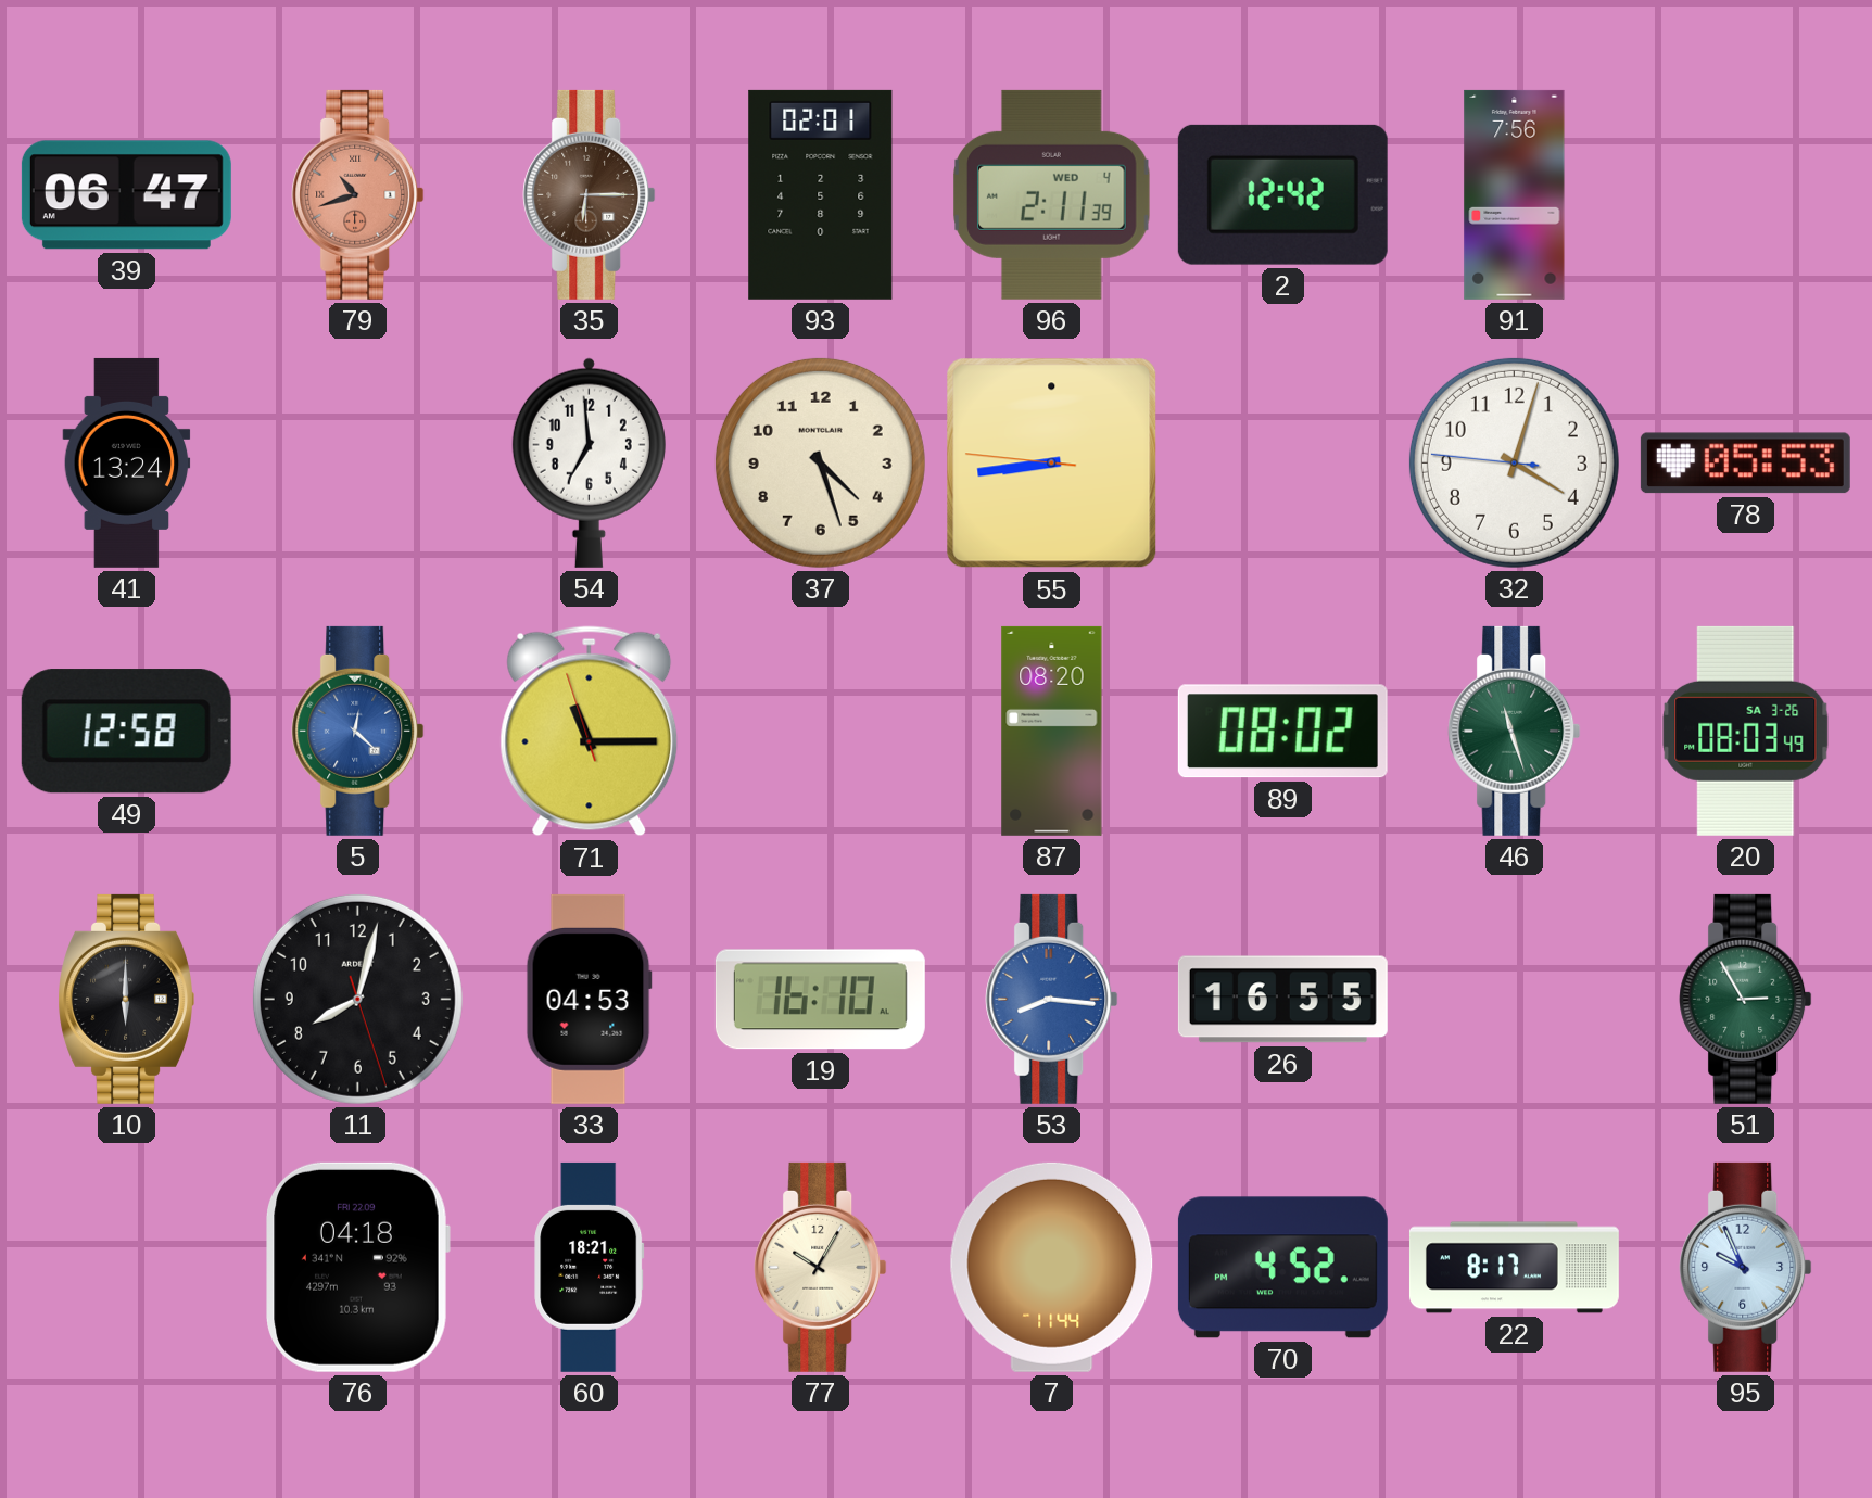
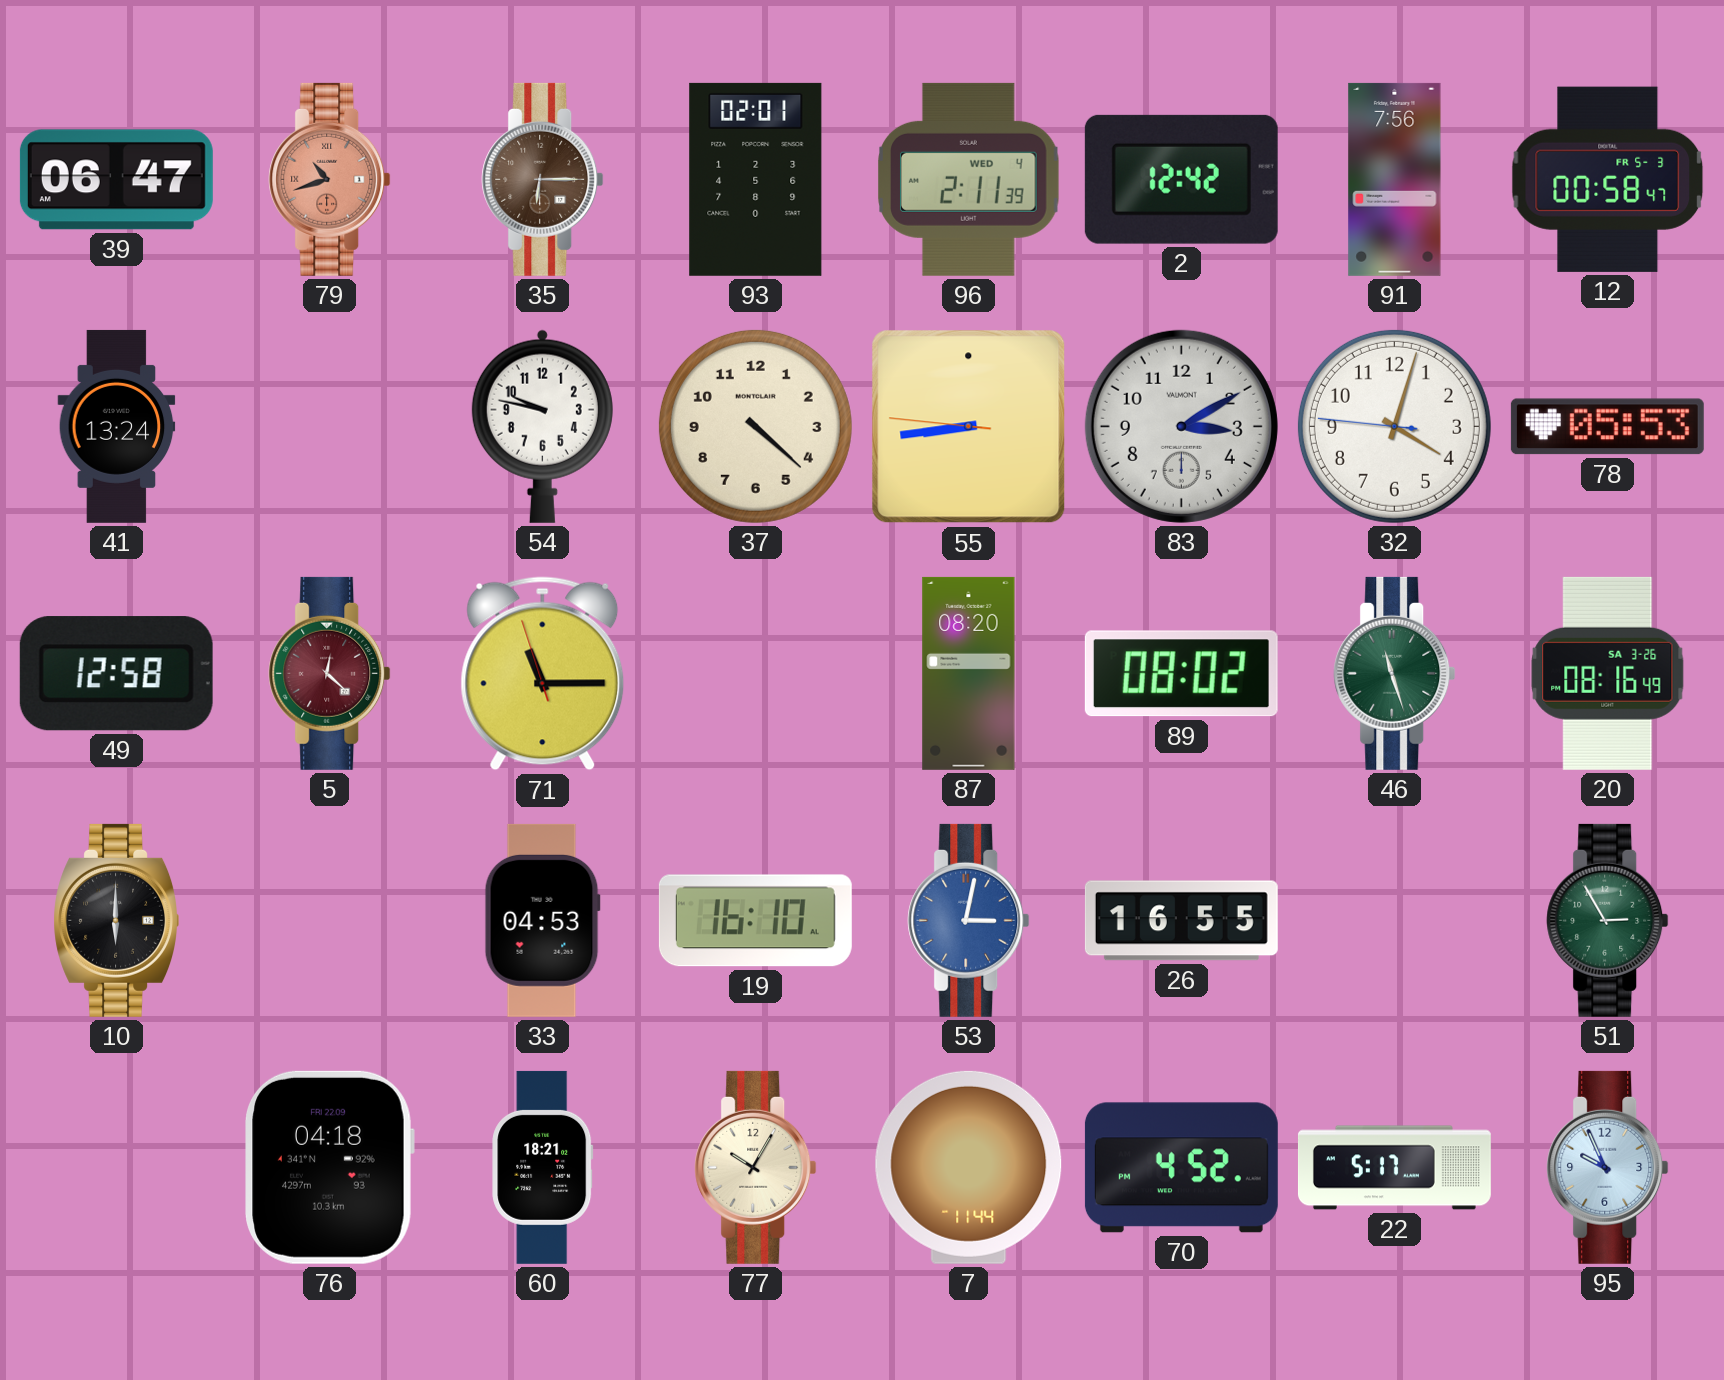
12: none -> 00:58 (1608, 179)
54: 6:59 -> 9:47 (542, 426)
37: 4:27 -> 4:22 (755, 426)
83: none -> 3:10 (1181, 426)
5 dial: blue -> burgundy (330, 673)
20: 08:03 -> 08:16 (1608, 673)
11: 8:02 -> none (357, 999)
53: 8:16 -> 3:02 (969, 920)
22: 8:17 -> 5:17 (1394, 1168)
